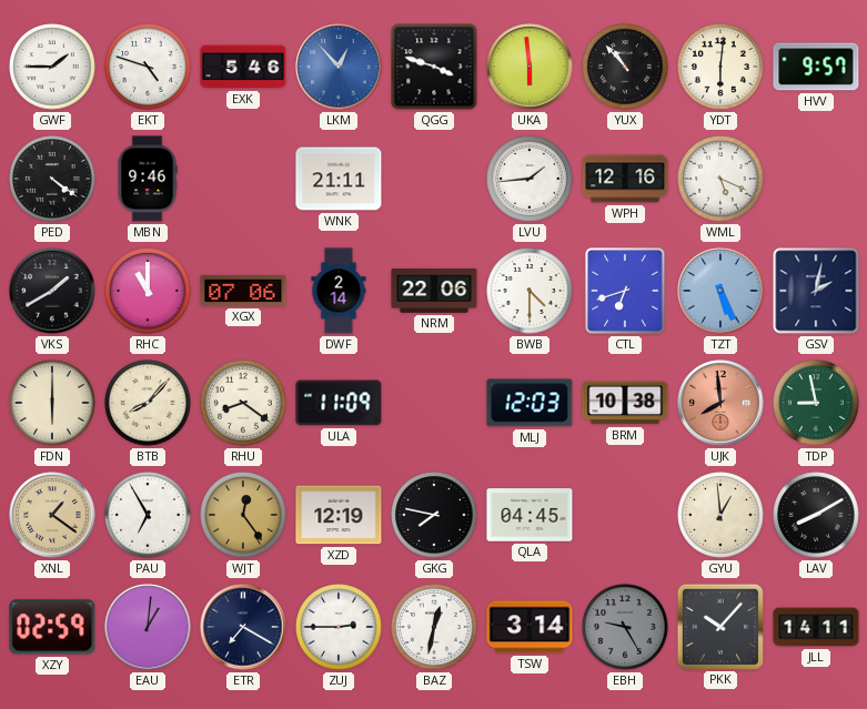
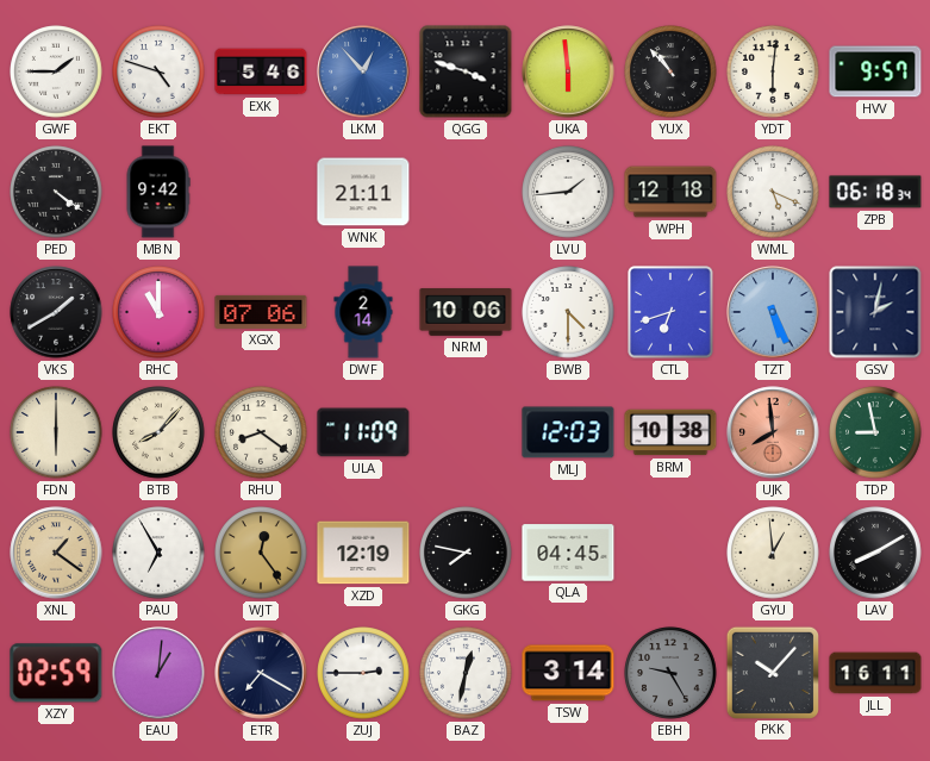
MBN: 9:46 -> 9:42 (158, 192)
WPH: 12:16 -> 12:18 (670, 192)
ZPB: none -> 06:18 (875, 192)
NRM: 22:06 -> 10:06 (466, 312)
JLL: 14:11 -> 16:11 (875, 673)
